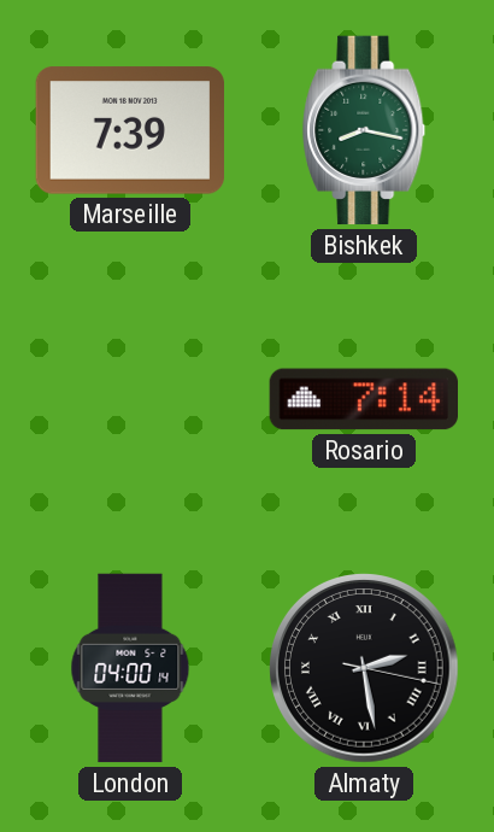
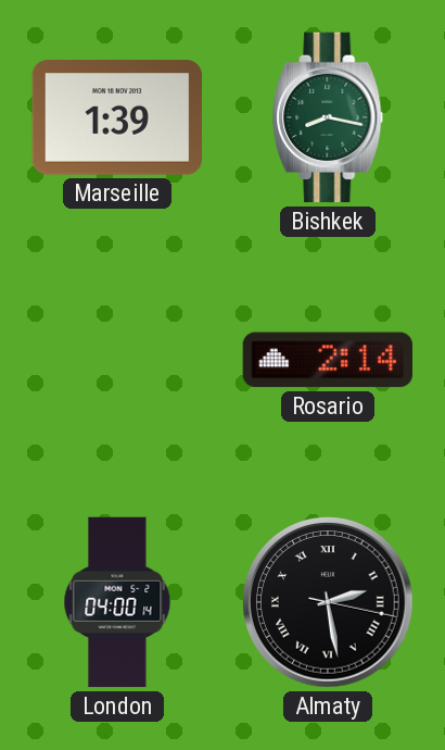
Marseille: 7:39 -> 1:39 (116, 117)
Rosario: 7:14 -> 2:14 (327, 360)
